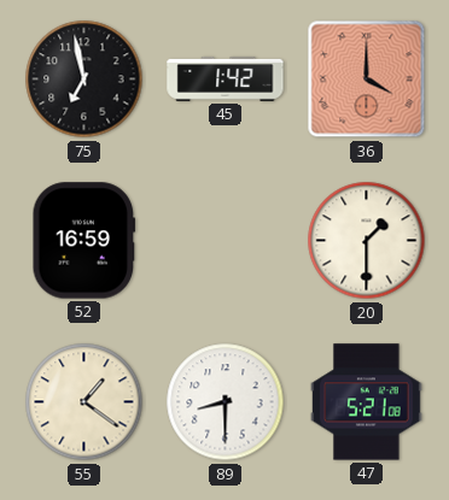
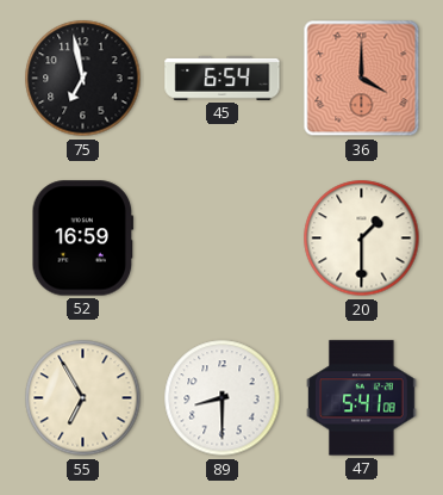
45: 1:42 -> 6:54 (223, 78)
55: 1:21 -> 6:55 (83, 398)
47: 5:21 -> 5:41 (362, 398)
